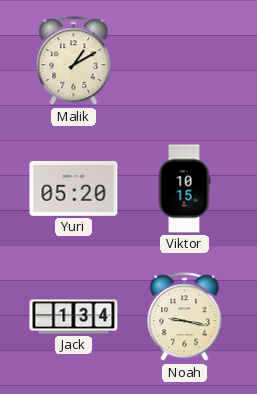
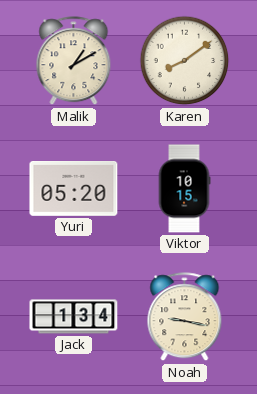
Karen: none -> 8:09 (185, 61)
